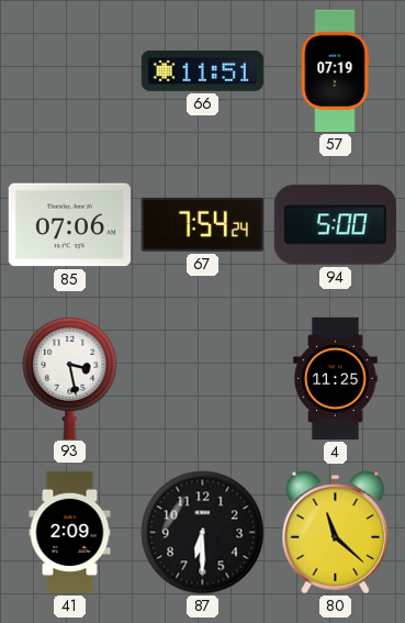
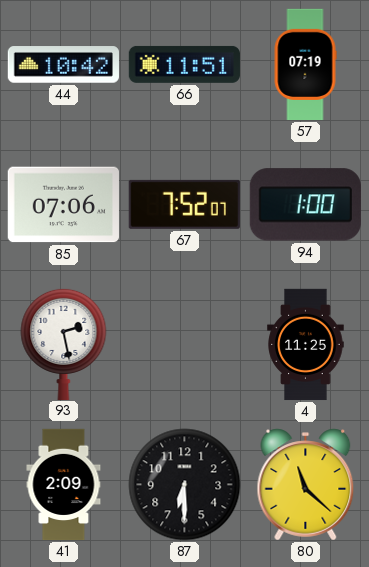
44: none -> 10:42 (63, 65)
67: 7:54 -> 7:52 (184, 204)
94: 5:00 -> 1:00 (305, 205)
93: 3:28 -> 2:28 (64, 343)
